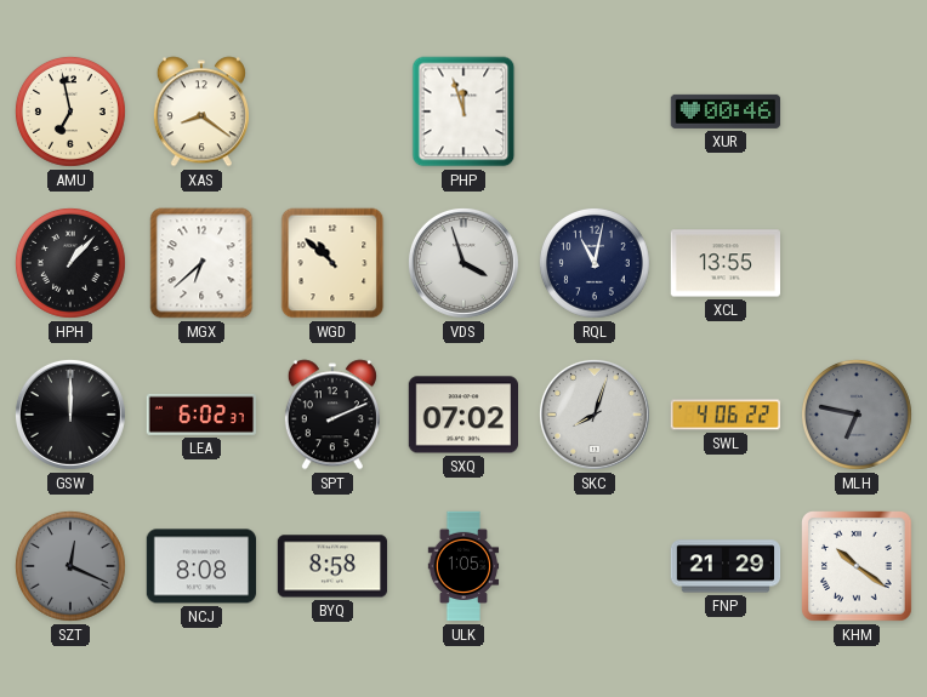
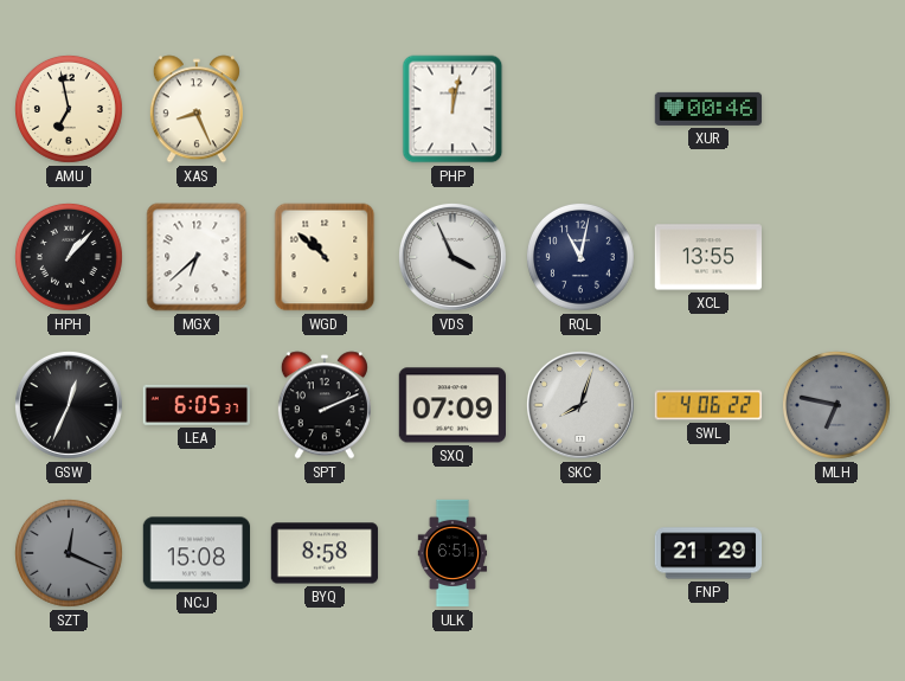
XAS: 8:21 -> 8:26 (197, 109)
PHP: 11:57 -> 12:02 (452, 109)
VDS: 3:57 -> 3:56 (452, 257)
GSW: 12:00 -> 12:34 (69, 405)
LEA: 6:02 -> 6:05 (197, 405)
SXQ: 07:02 -> 07:09 (451, 405)
NCJ: 8:08 -> 15:08 (197, 553)
ULK: 1:05 -> 6:51 (452, 553)
KHM: 10:21 -> none (858, 567)
